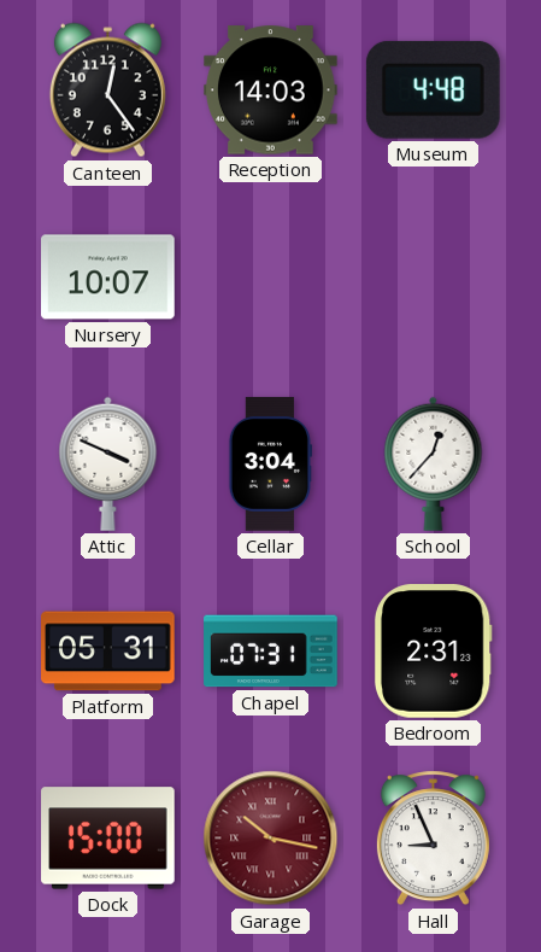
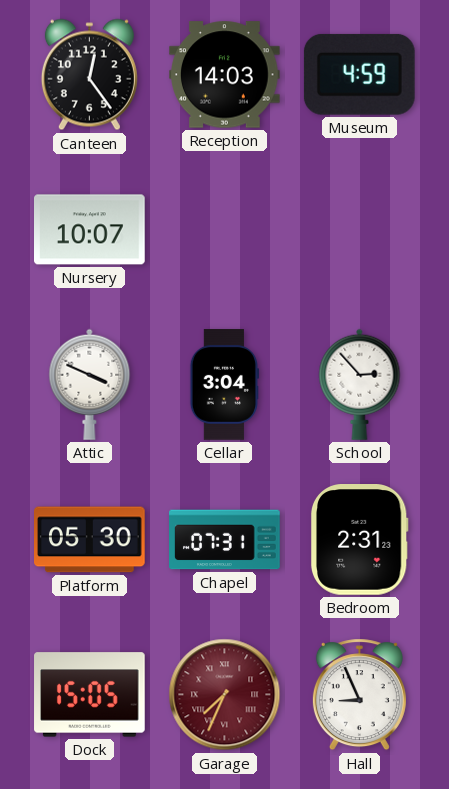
Museum: 4:48 -> 4:59 (359, 74)
School: 12:37 -> 2:53 (360, 384)
Platform: 05:31 -> 05:30 (90, 540)
Dock: 15:00 -> 15:05 (90, 695)
Garage: 10:17 -> 7:34 (225, 695)
